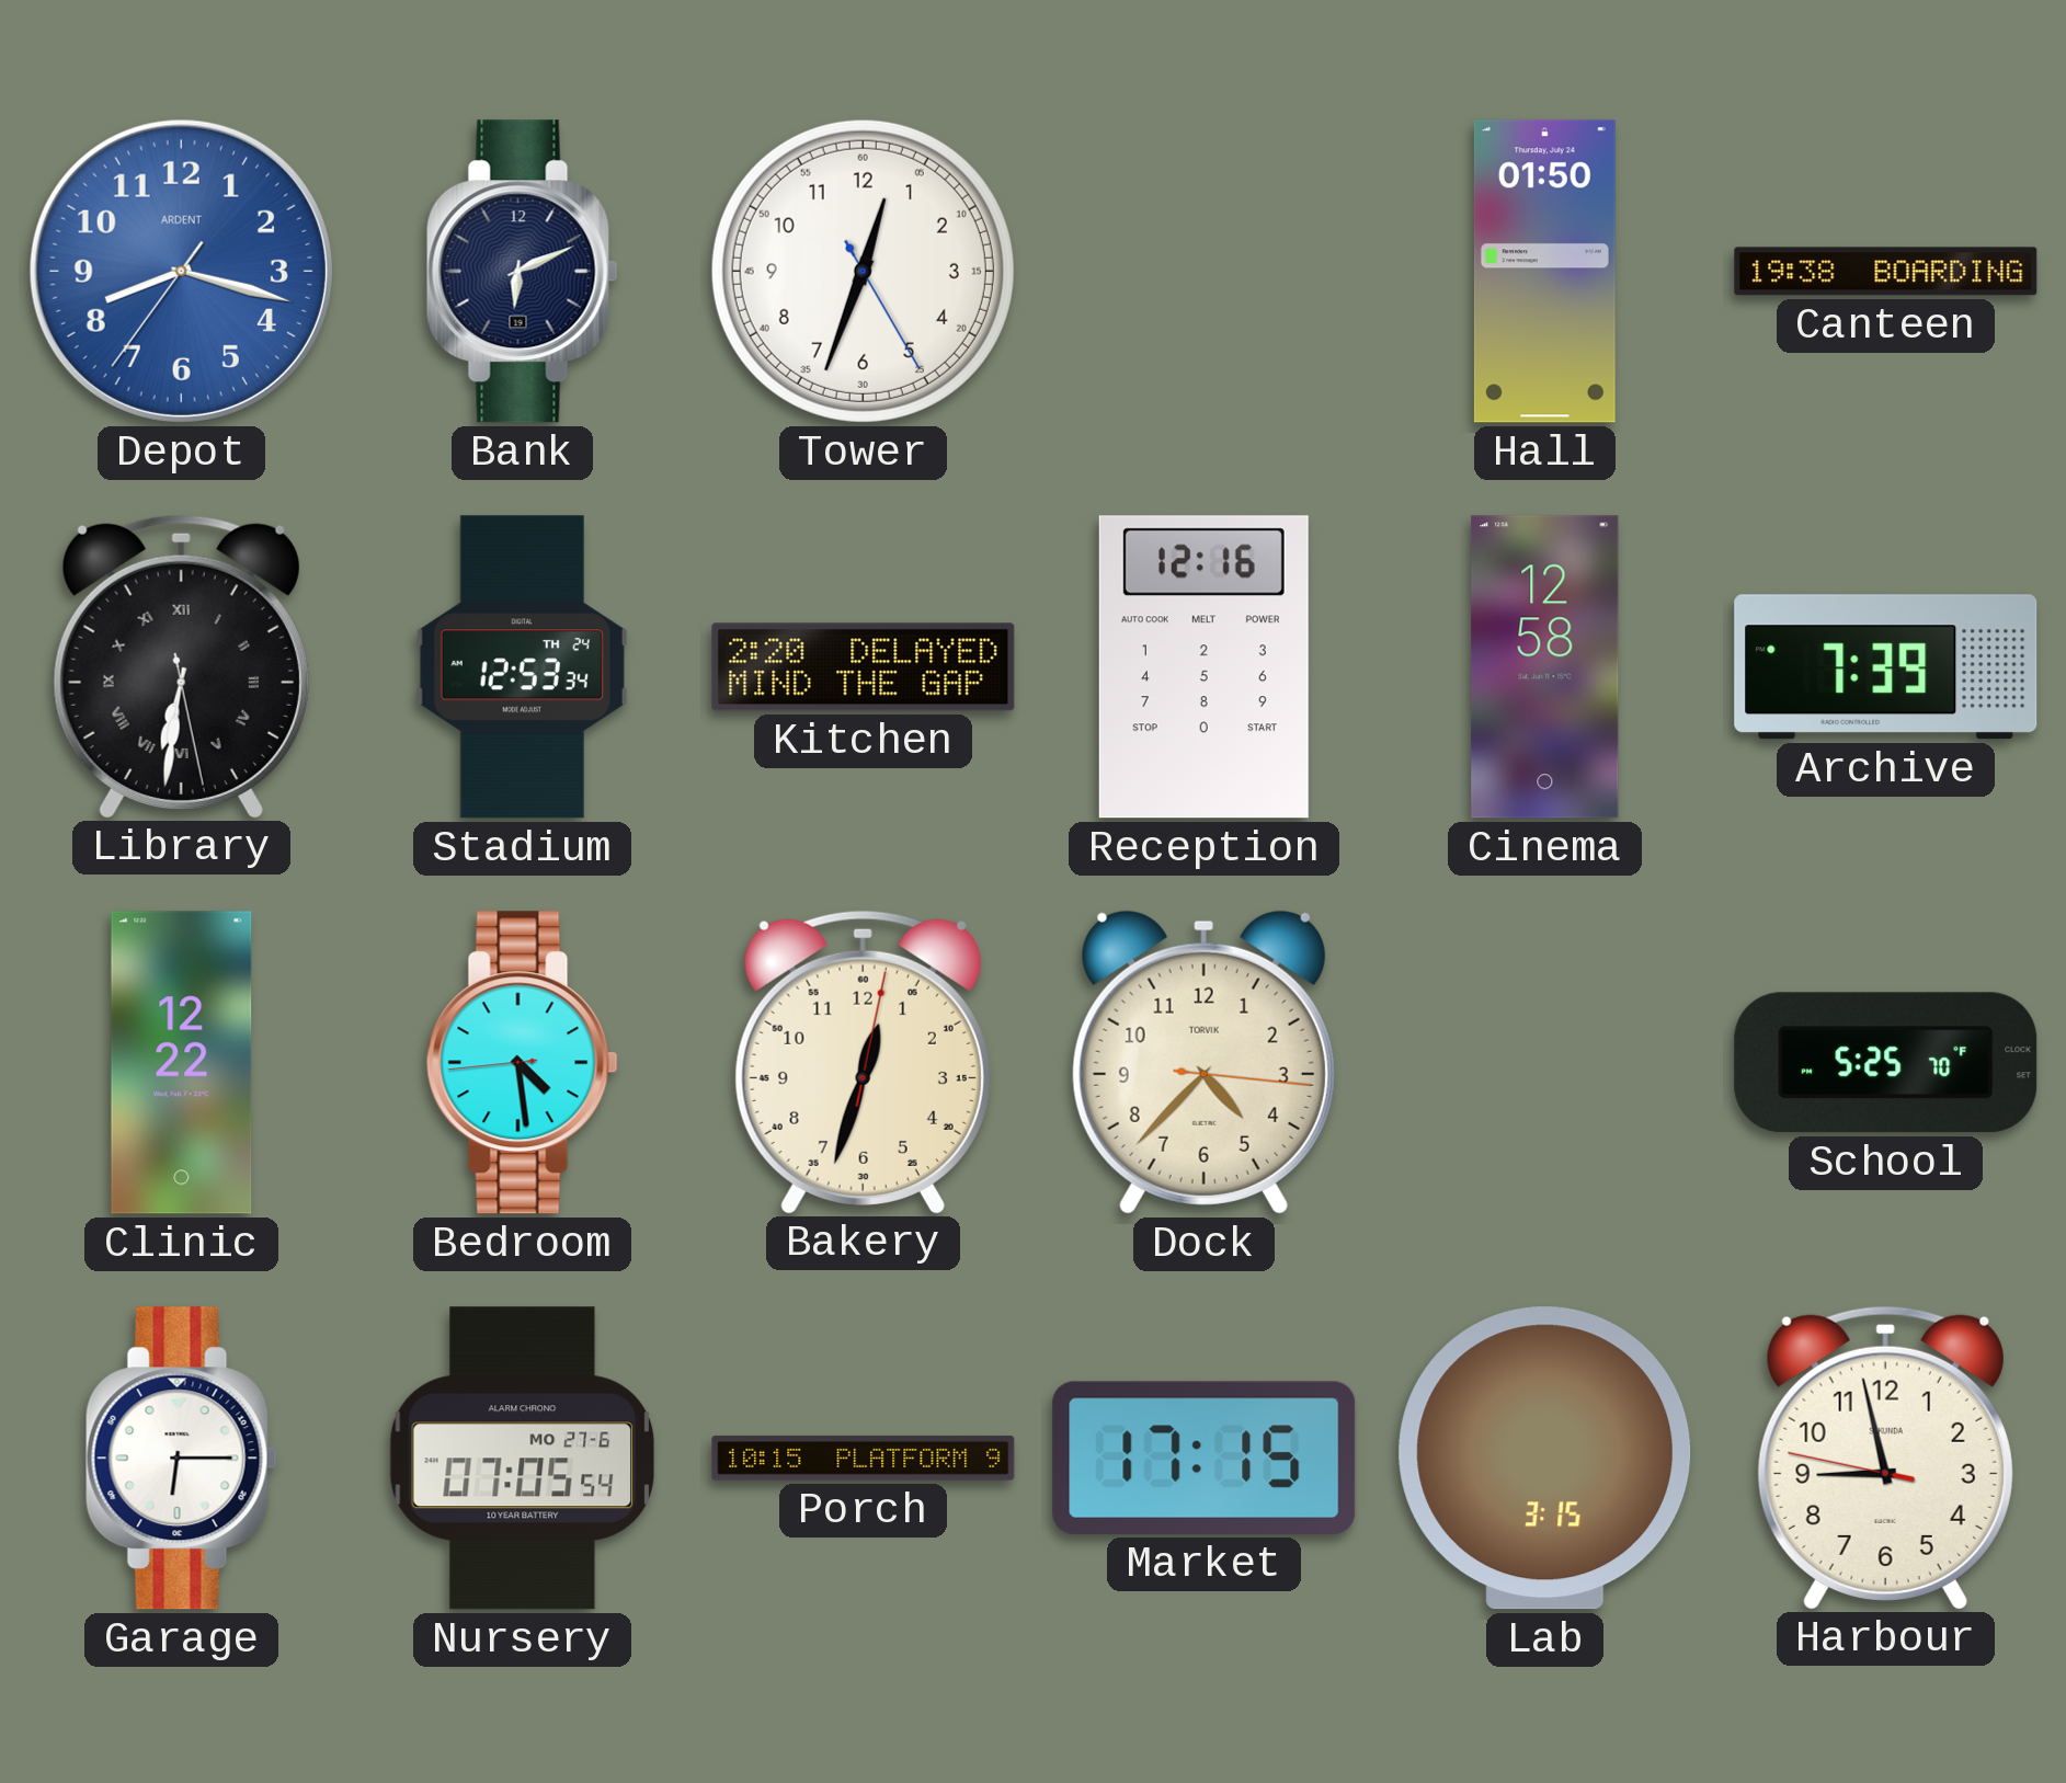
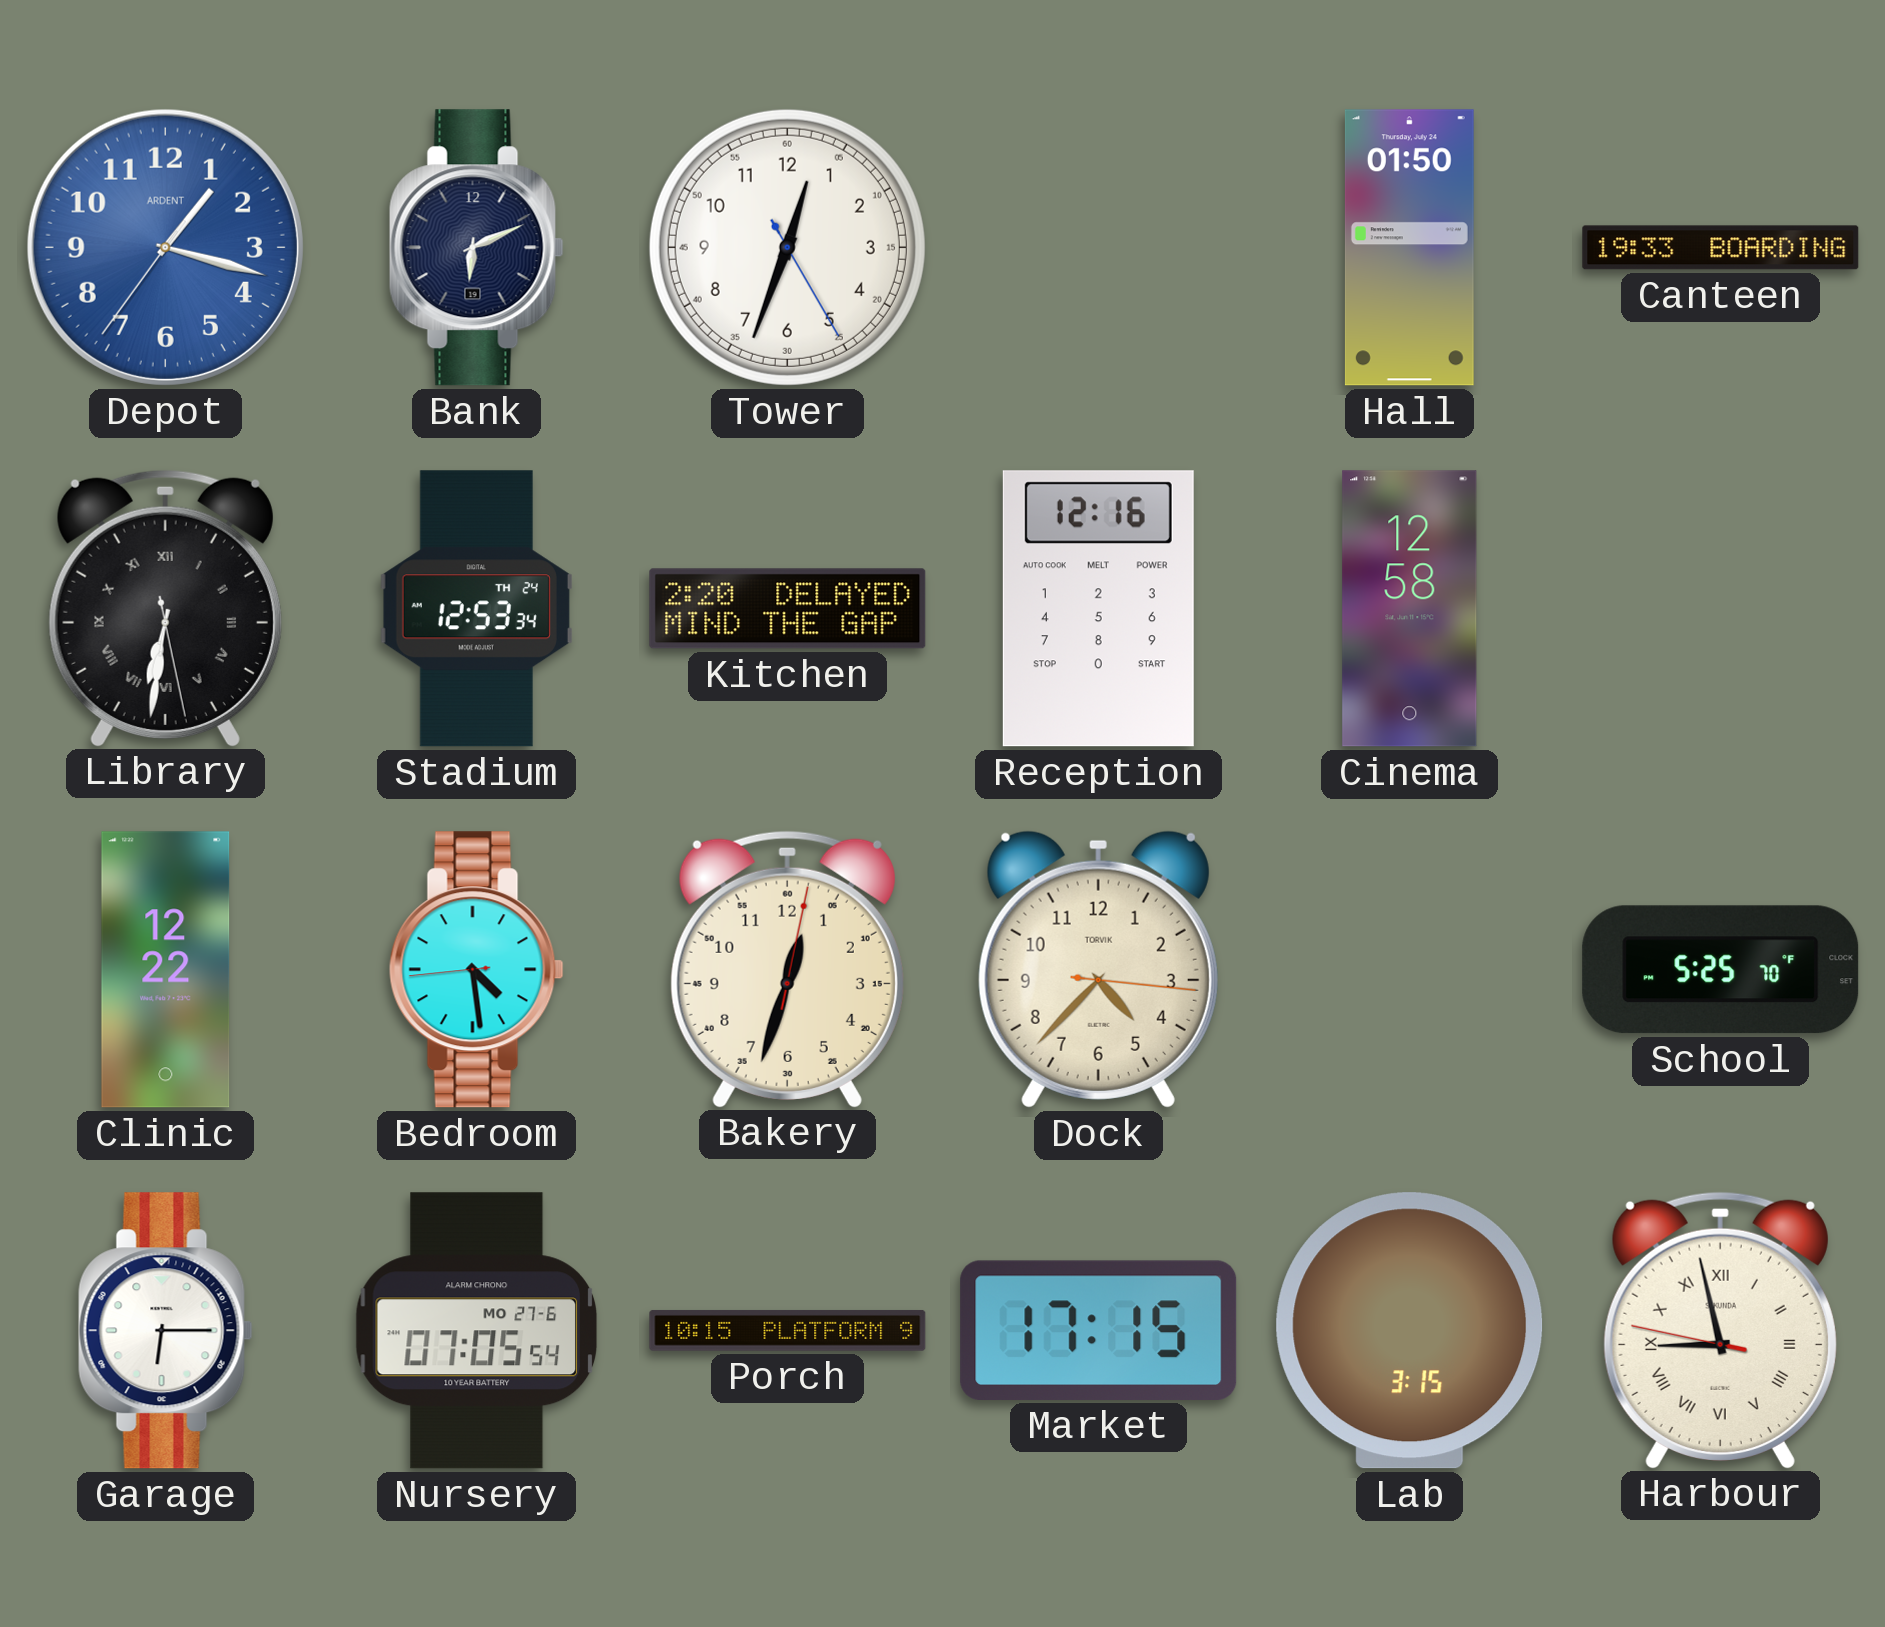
Depot: 8:17 -> 1:17 (165, 247)
Canteen: 19:38 -> 19:33 (1721, 248)
Archive: 7:39 -> none (1886, 667)
Harbour numerals: Arabic -> Roman (1720, 1330)
